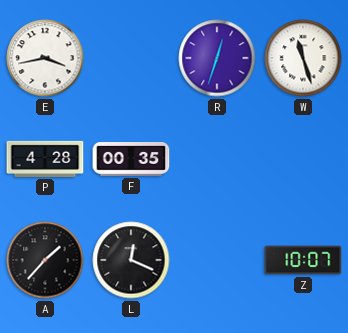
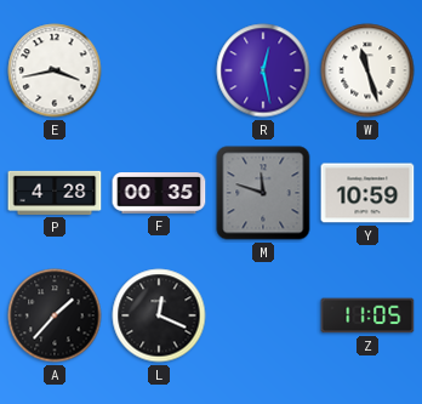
R: 12:33 -> 12:28 (263, 70)
M: none -> 11:48 (263, 193)
Y: none -> 10:59 (367, 193)
Z: 10:07 -> 11:05 (367, 315)
